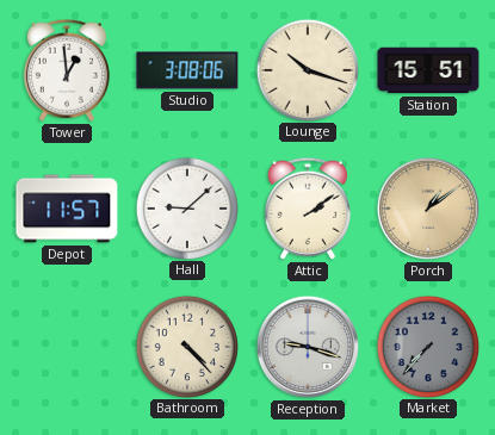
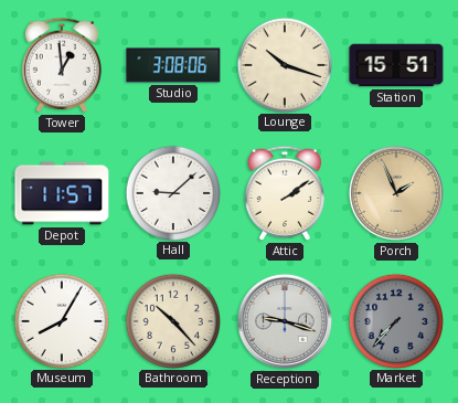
Porch: 1:09 -> 1:56 (396, 193)
Museum: none -> 8:05 (61, 320)
Bathroom: 4:23 -> 10:23 (172, 320)
